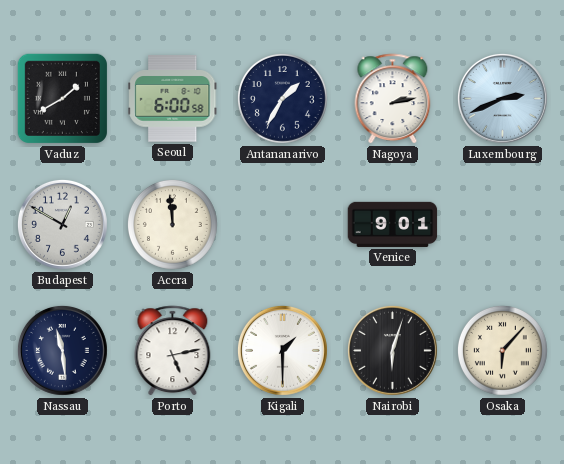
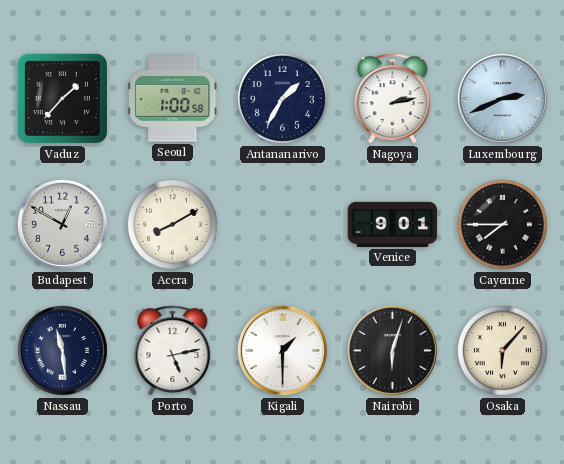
Vaduz: 1:40 -> 1:37 (62, 98)
Seoul: 6:00 -> 1:00 (173, 99)
Accra: 11:59 -> 8:10 (172, 224)
Cayenne: none -> 7:45 (502, 224)
